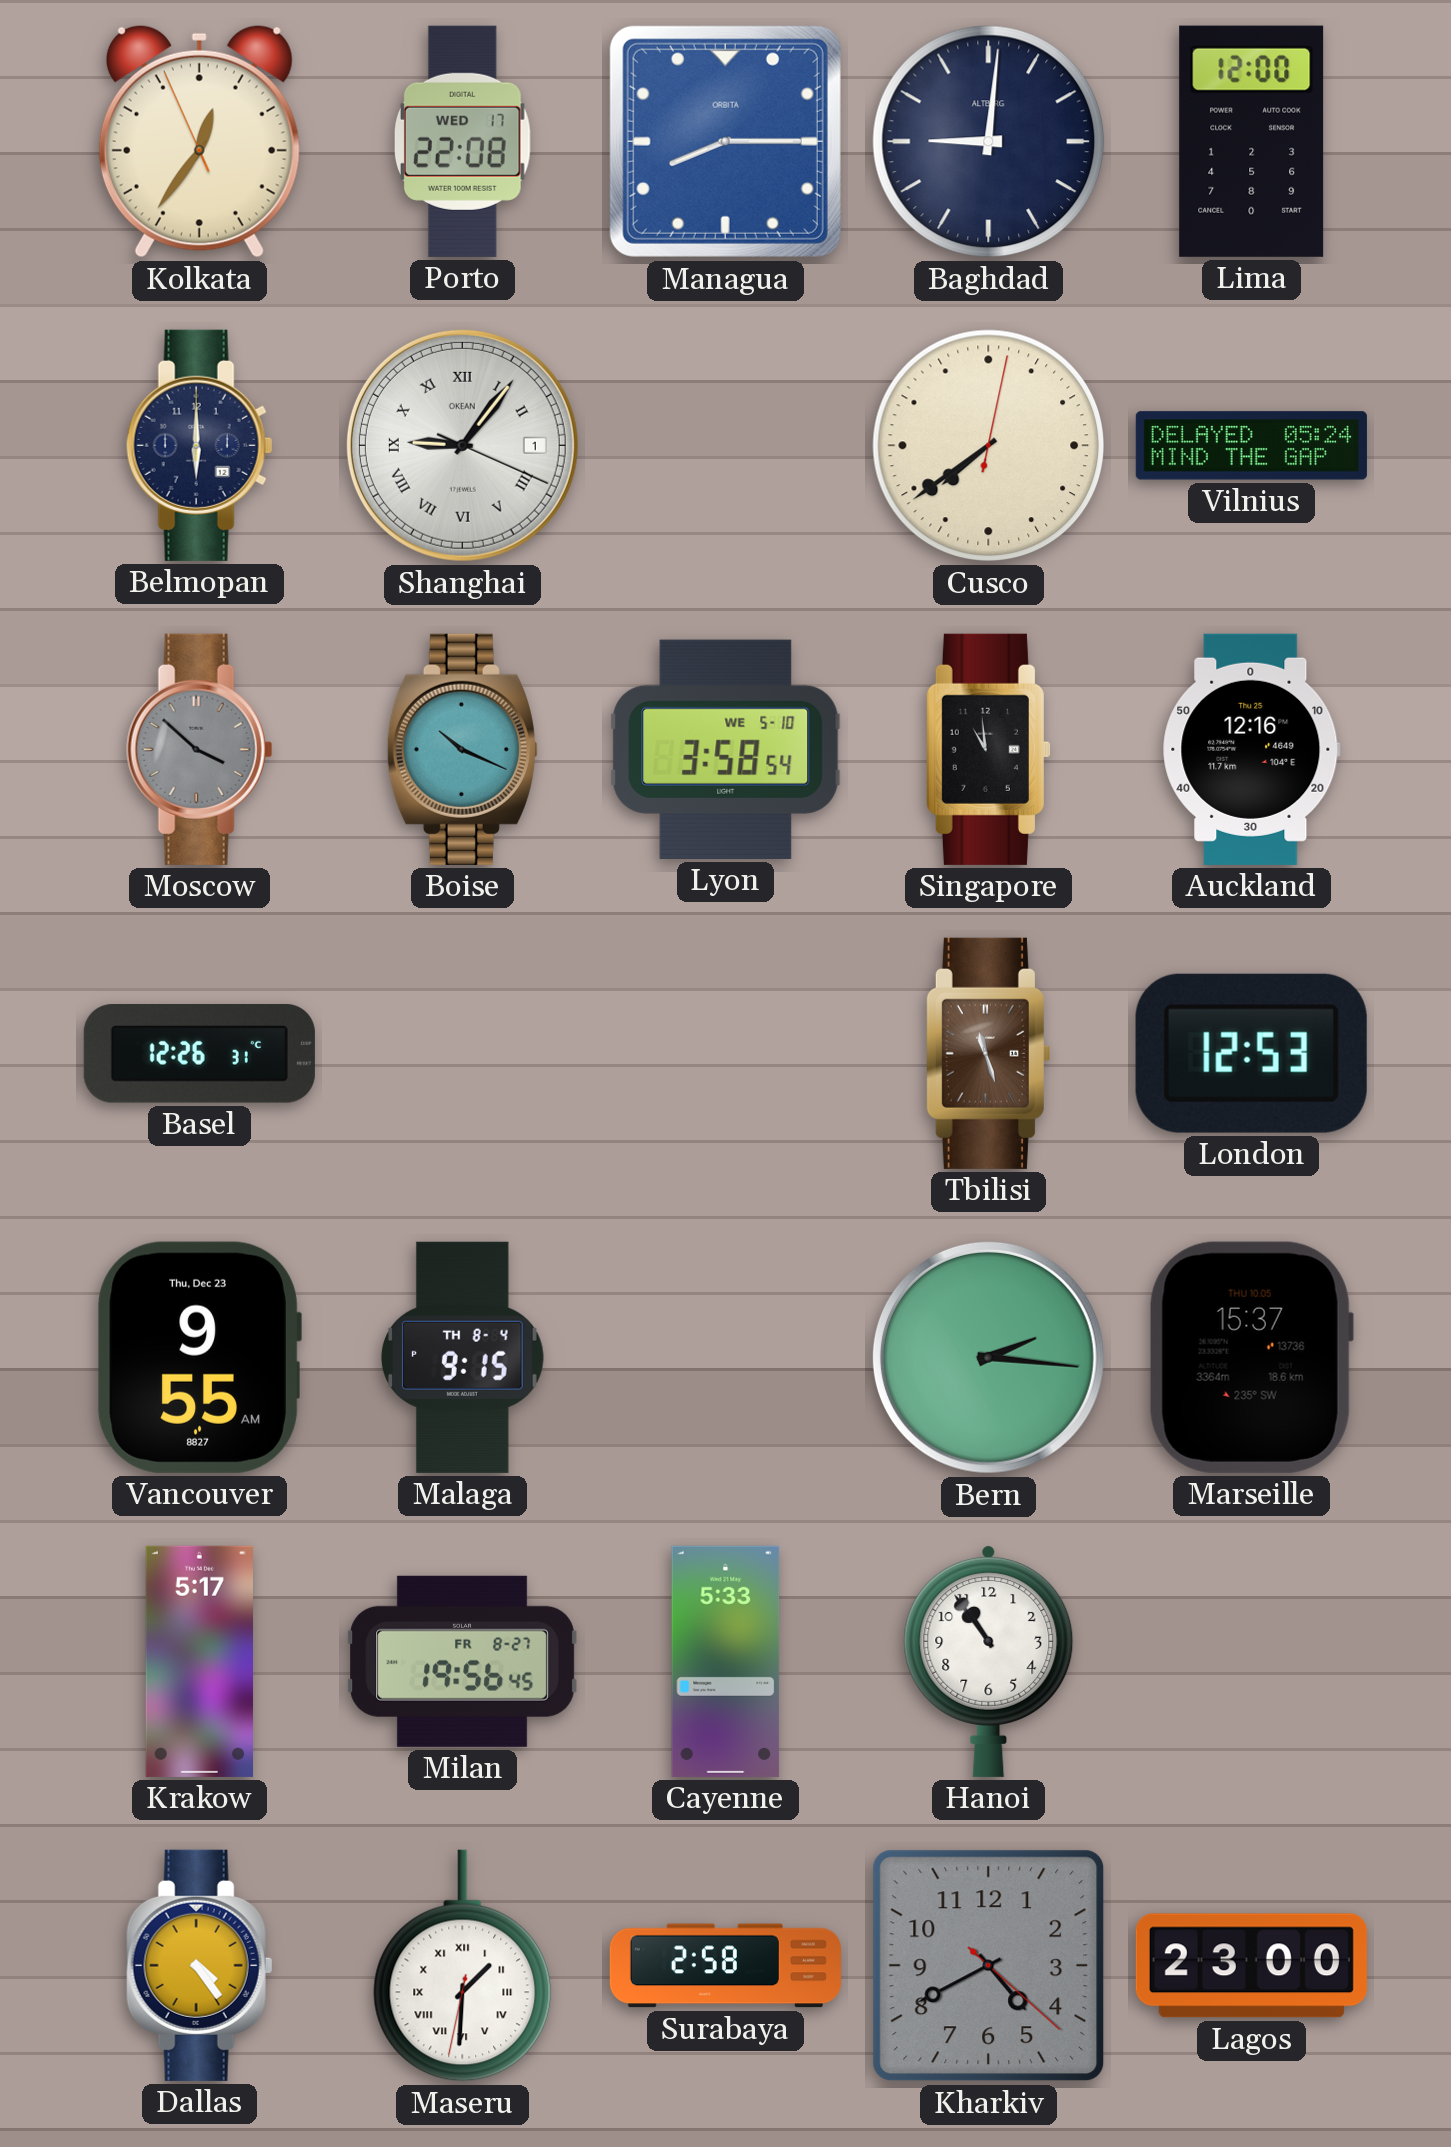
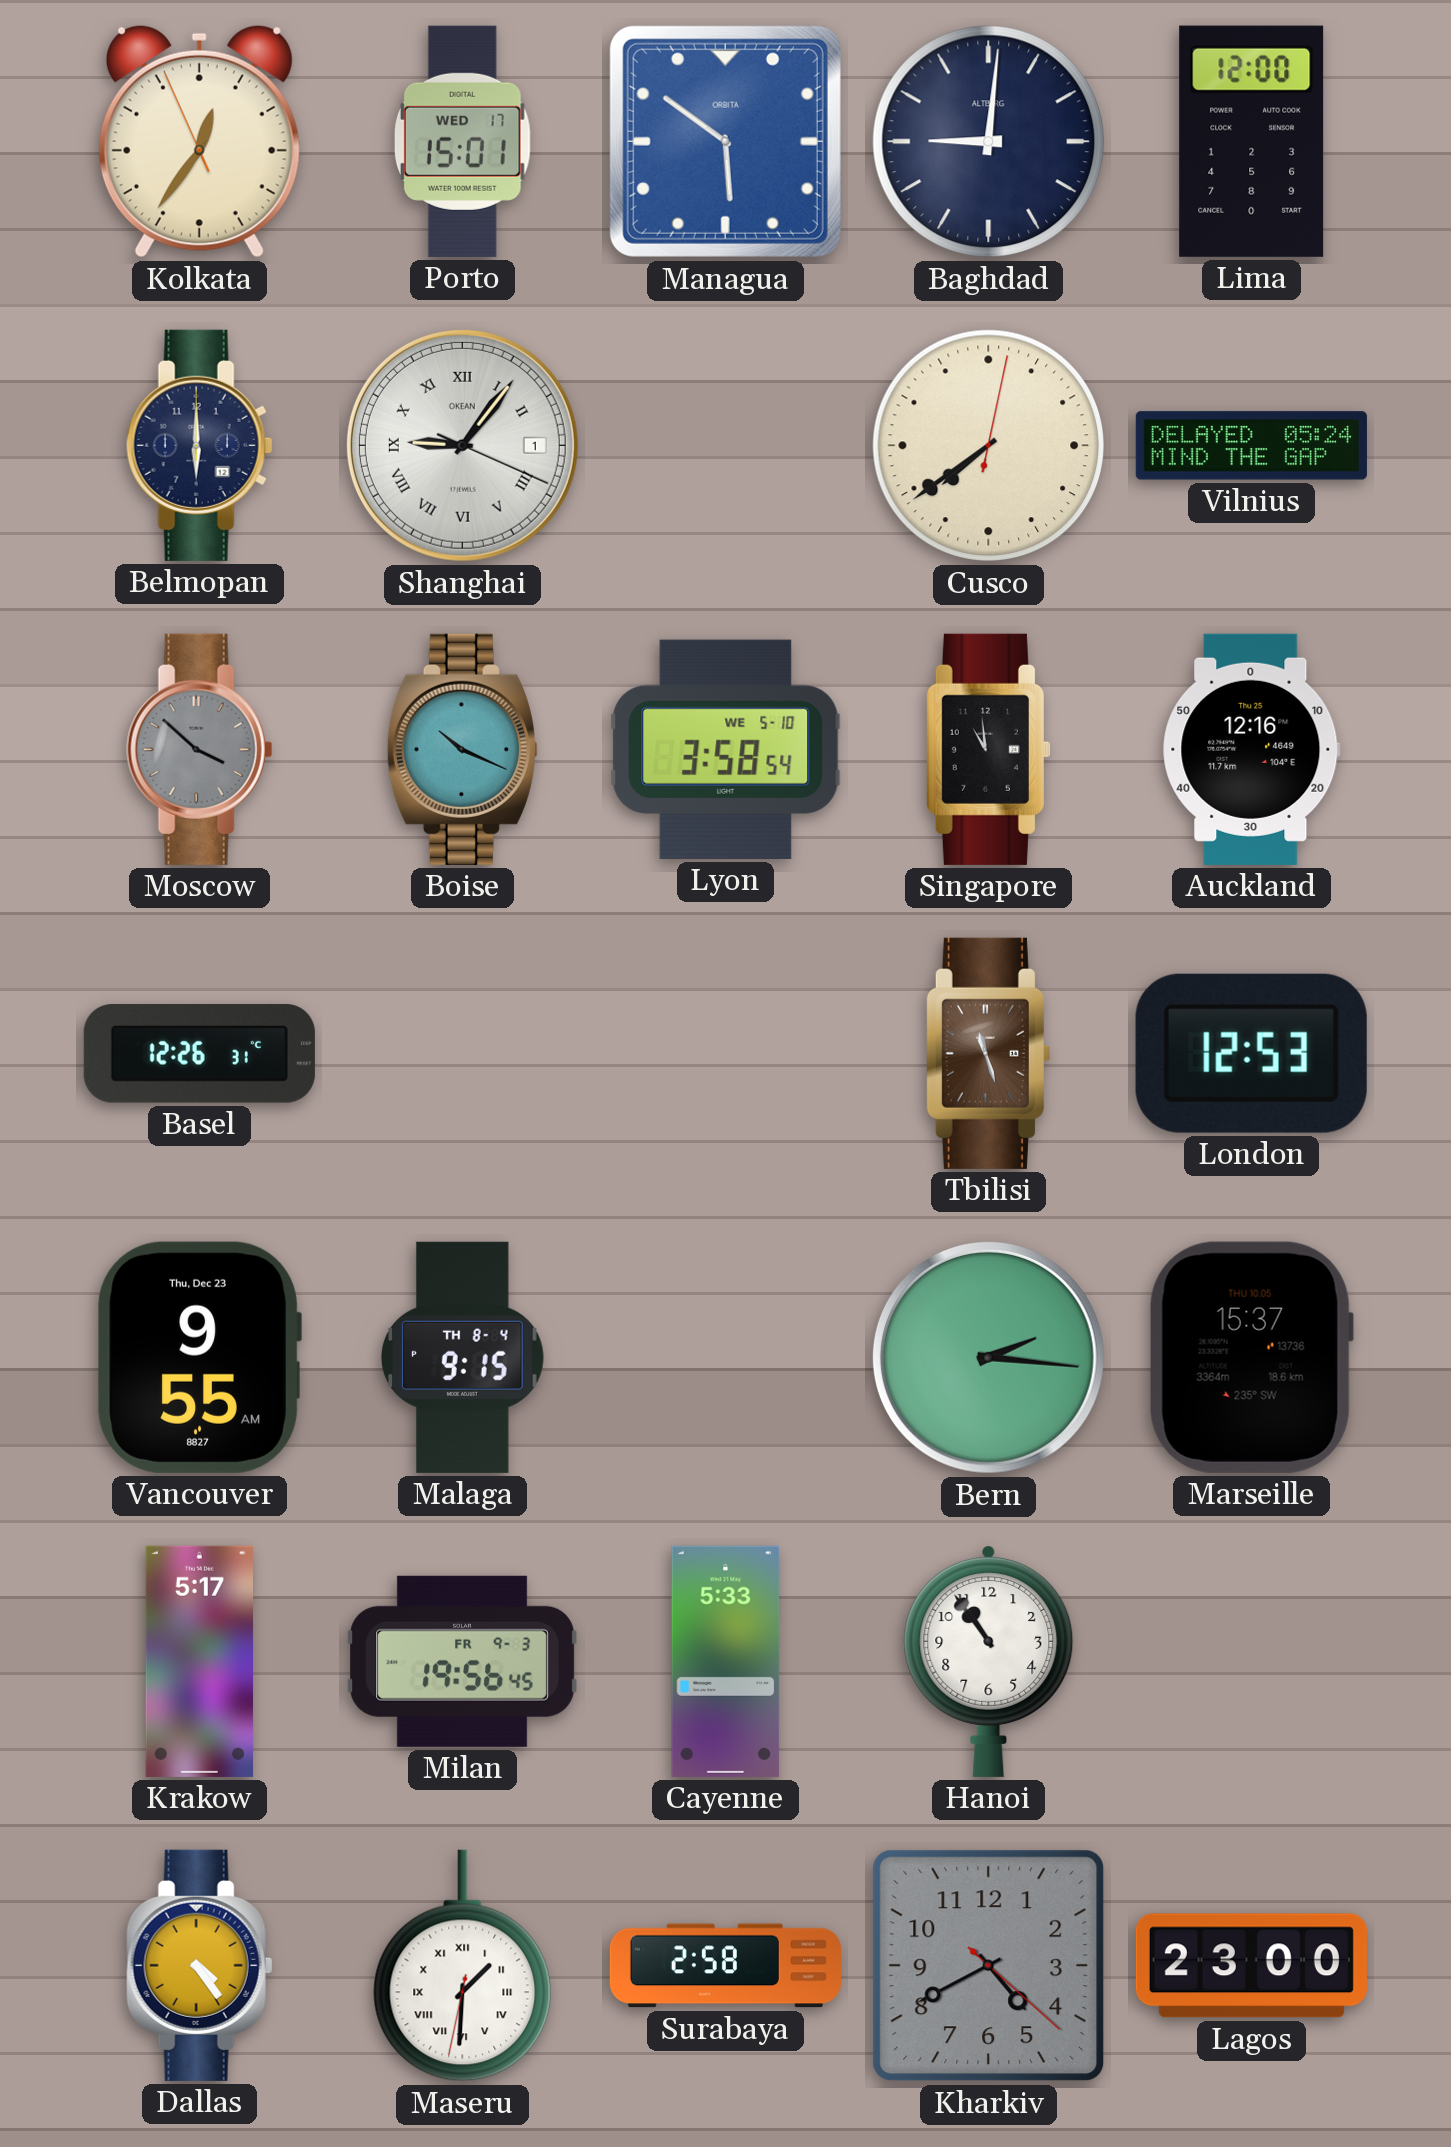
Porto: 22:08 -> 15:01 (462, 141)
Managua: 8:15 -> 5:51 (725, 141)
Milan date: FR 8-27 -> FR 9-3 (462, 1661)
